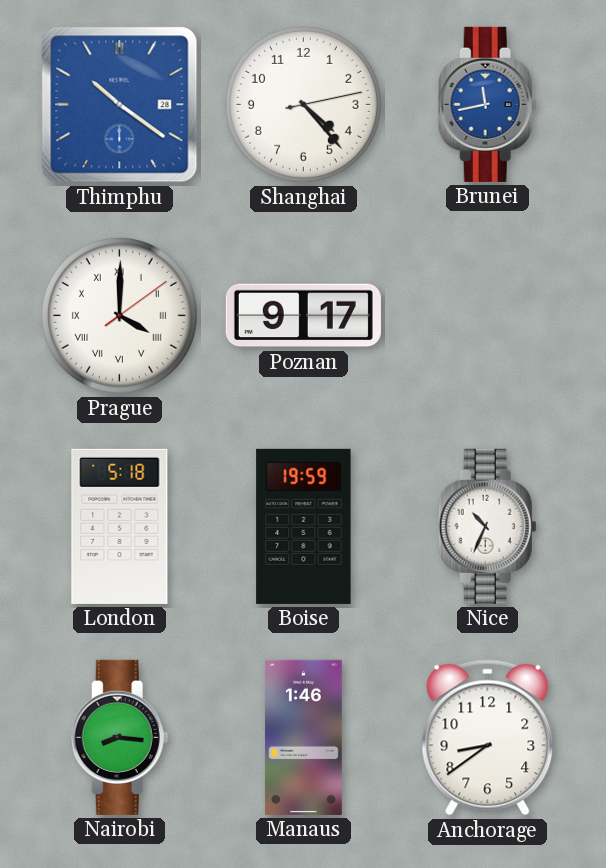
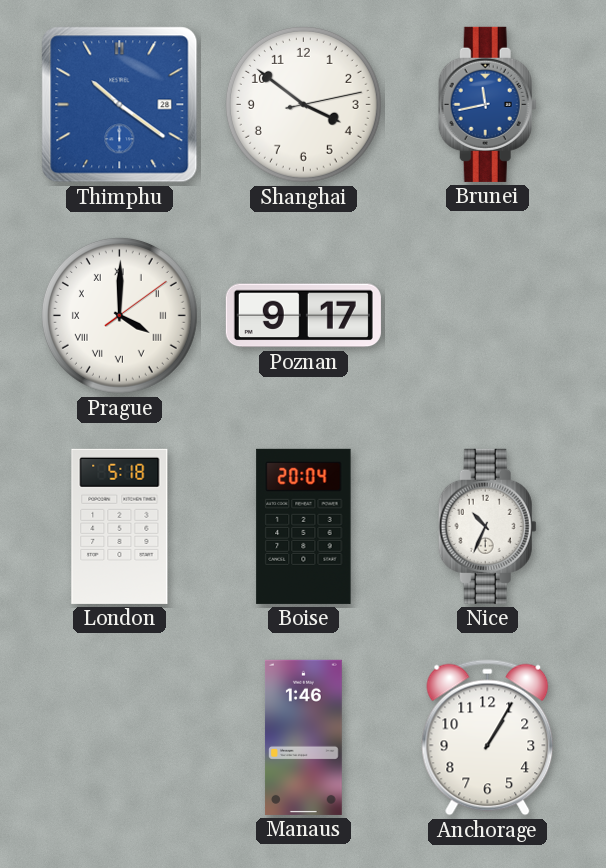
Shanghai: 4:23 -> 3:51 (303, 104)
Boise: 19:59 -> 20:04 (304, 526)
Nairobi: 8:16 -> none (119, 737)
Anchorage: 8:39 -> 1:05 (488, 738)
